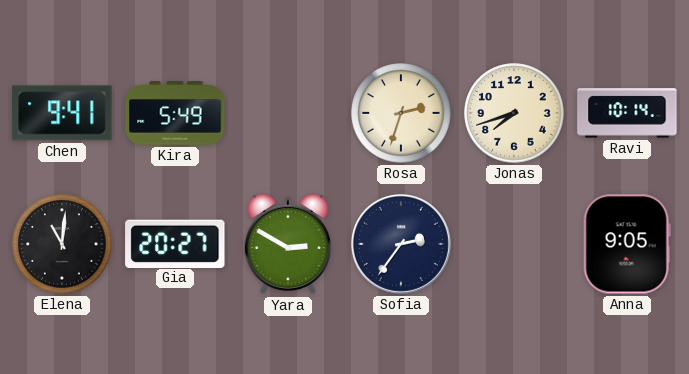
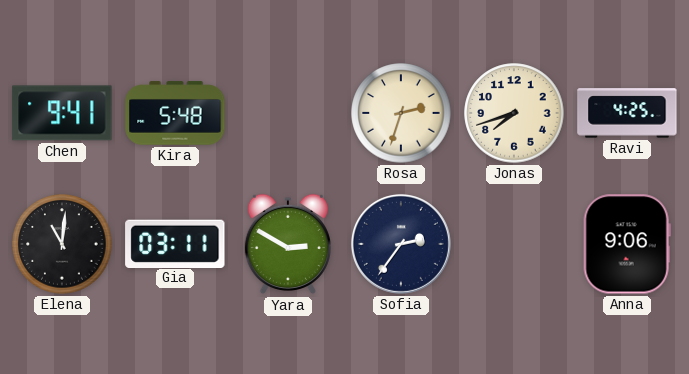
Kira: 5:49 -> 5:48 (175, 113)
Ravi: 10:14 -> 4:25 (627, 113)
Gia: 20:27 -> 03:11 (175, 243)
Anna: 9:05 -> 9:06 (627, 244)
